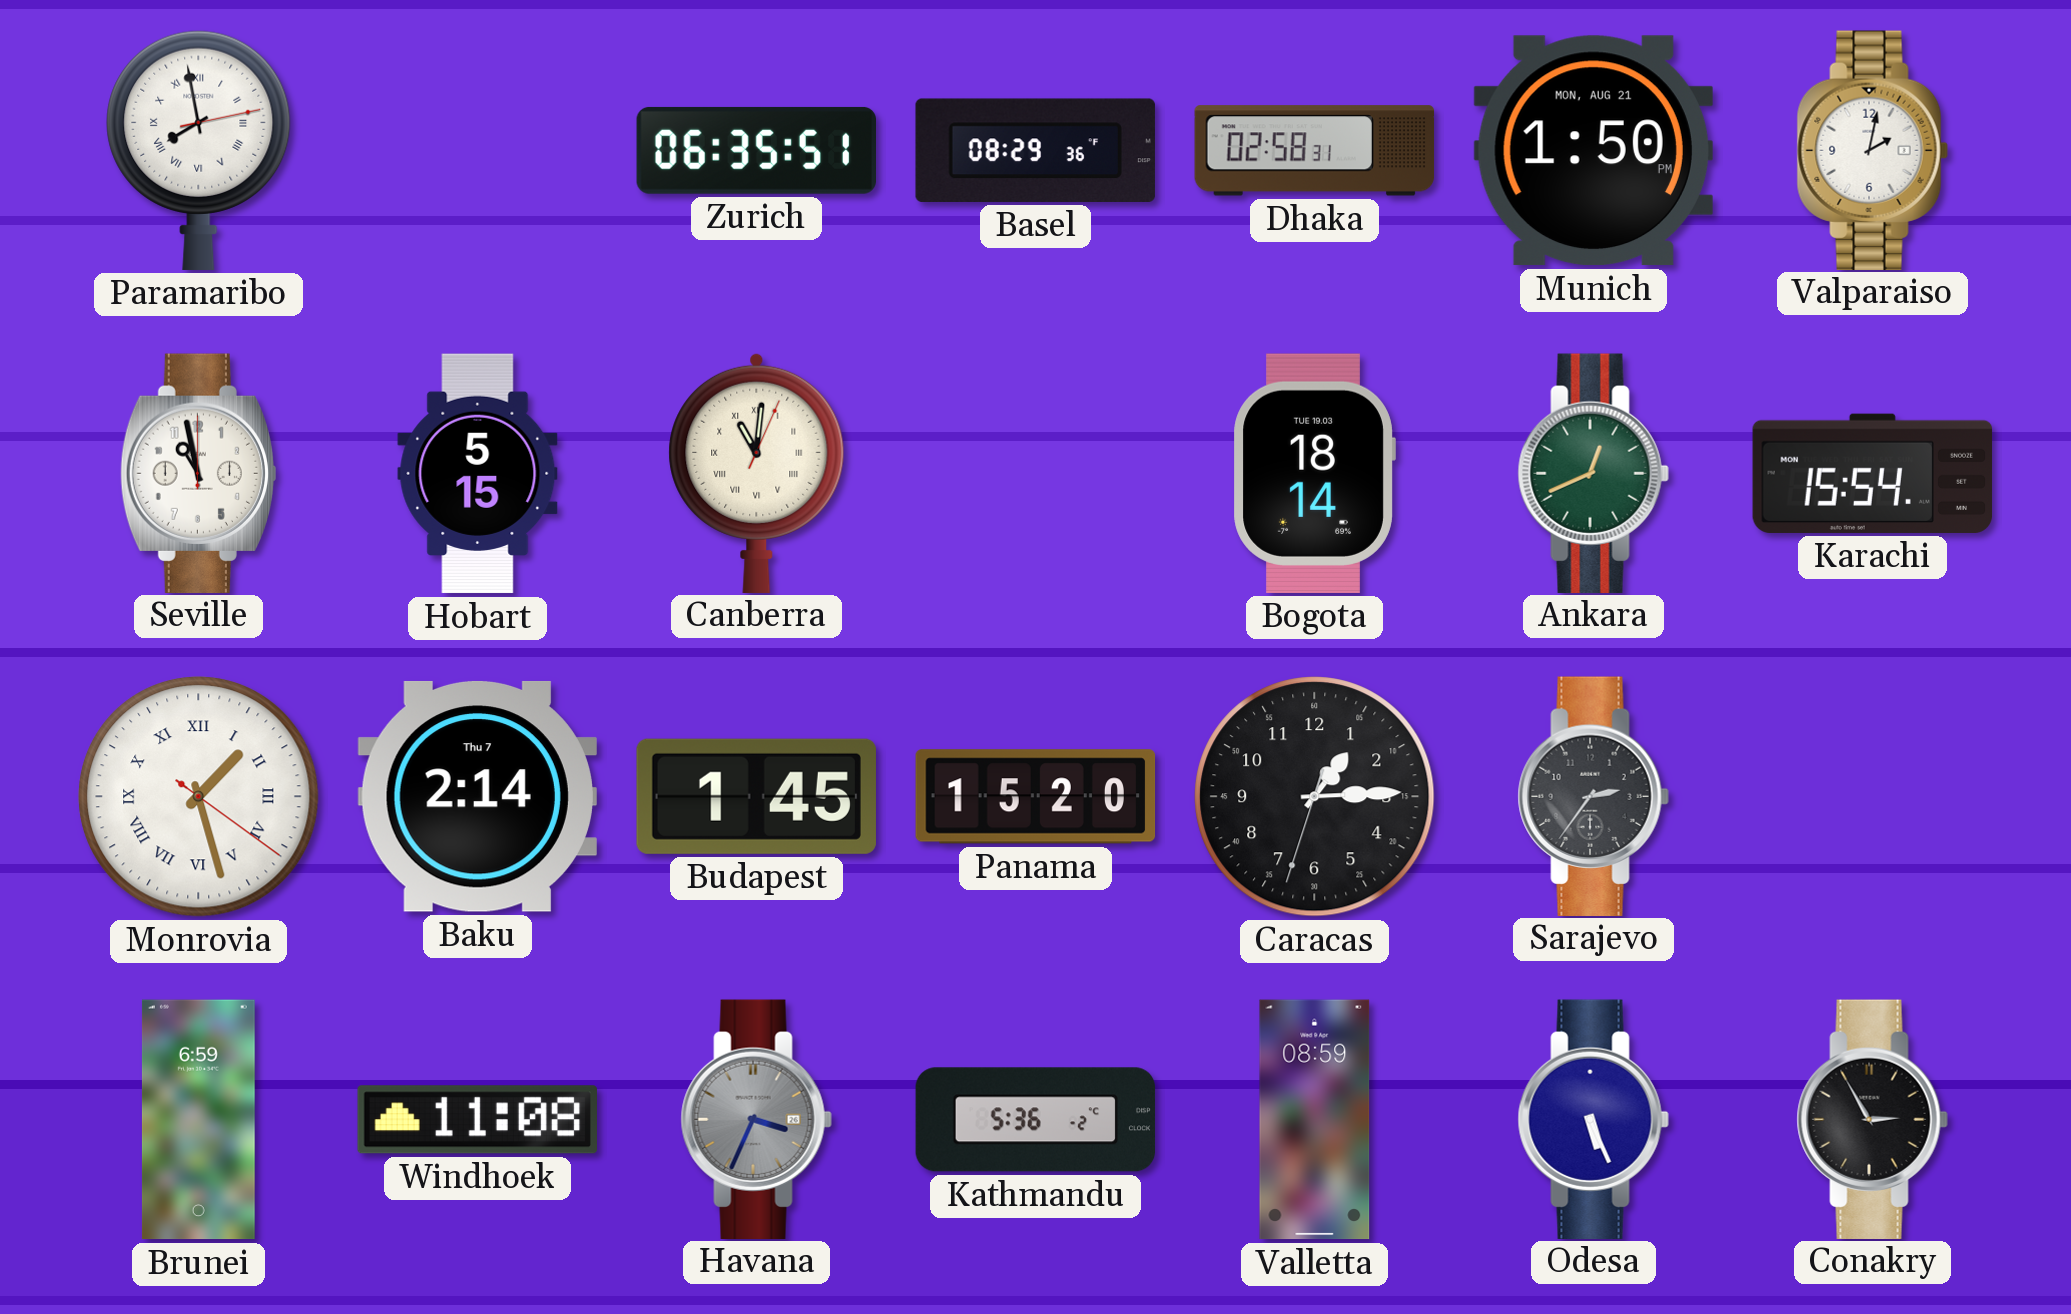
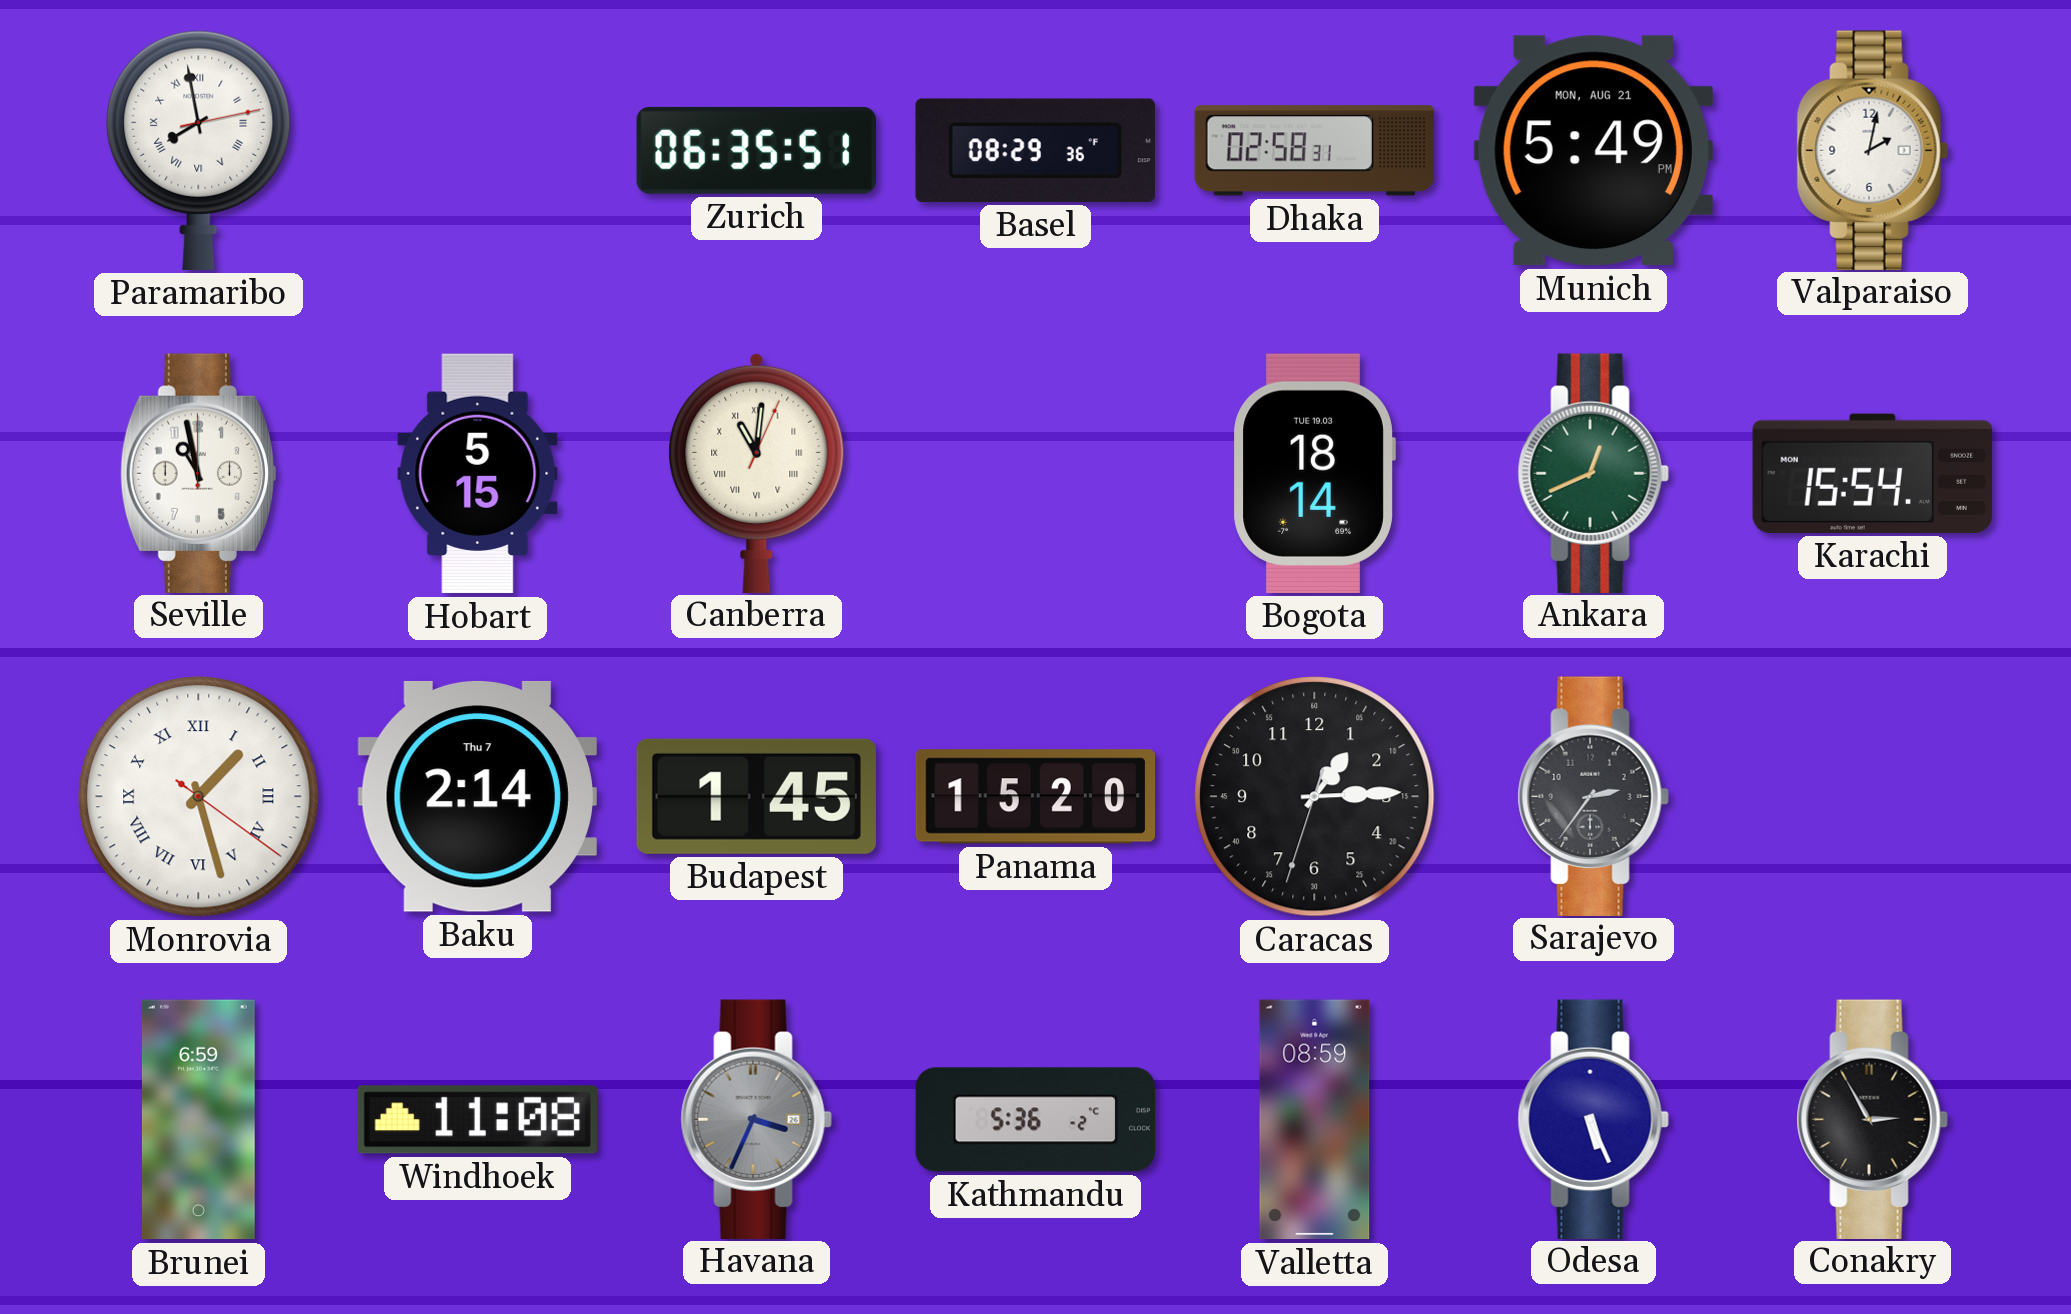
Munich: 1:50 -> 5:49 (1593, 151)
